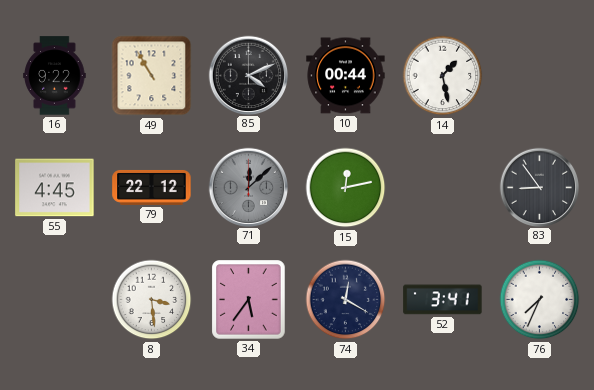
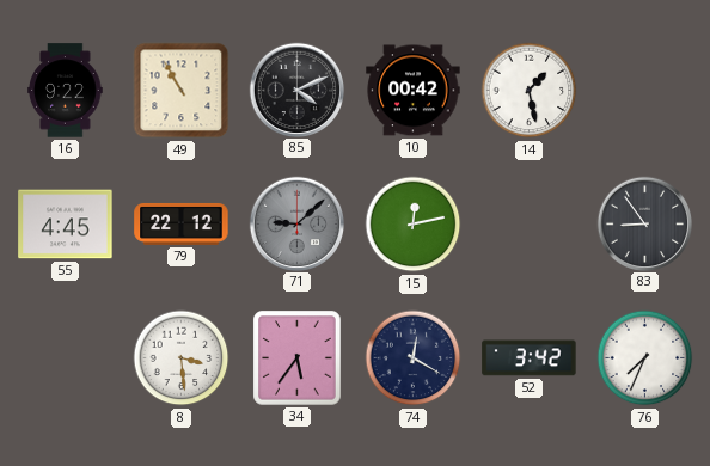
10: 00:44 -> 00:42 (414, 91)
71: 12:08 -> 9:08 (296, 223)
52: 3:41 -> 3:42 (530, 358)
